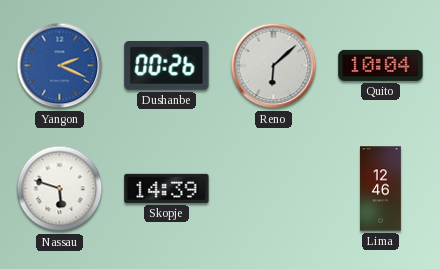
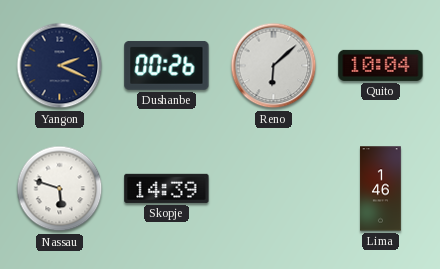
Yangon dial: blue -> navy (60, 66)
Lima: 12:46 -> 1:46 (381, 189)
